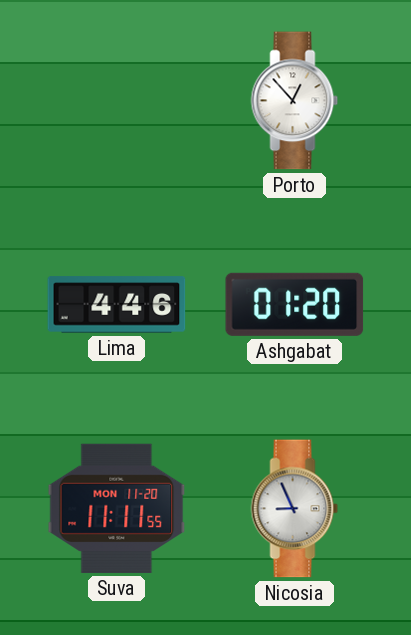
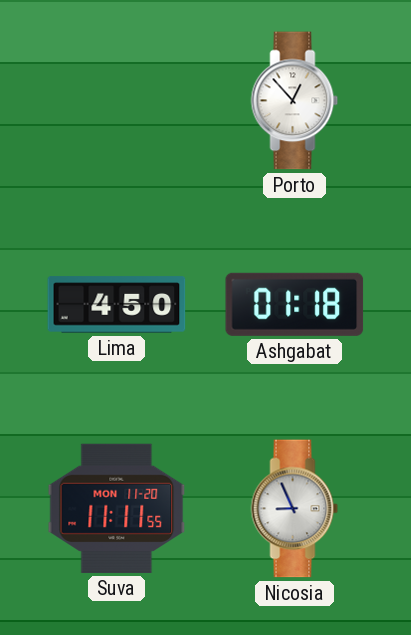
Lima: 4:46 -> 4:50 (117, 305)
Ashgabat: 01:20 -> 01:18 (295, 304)
